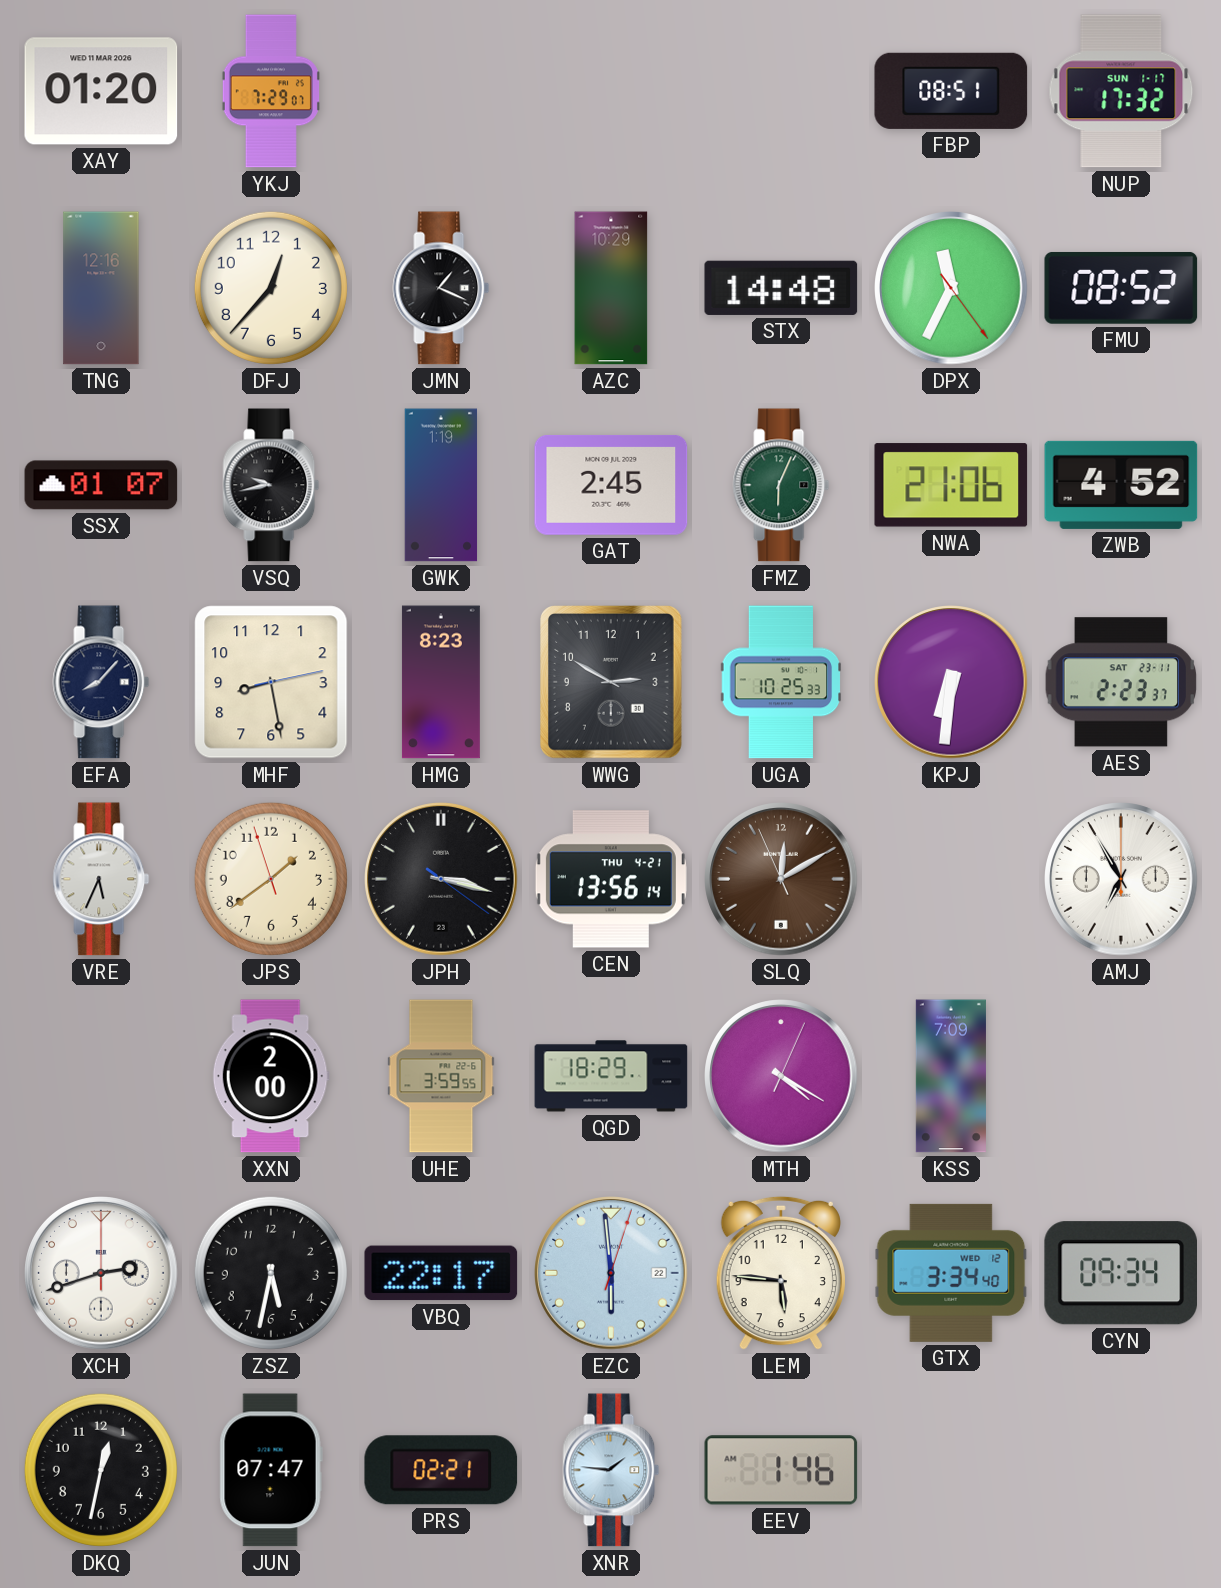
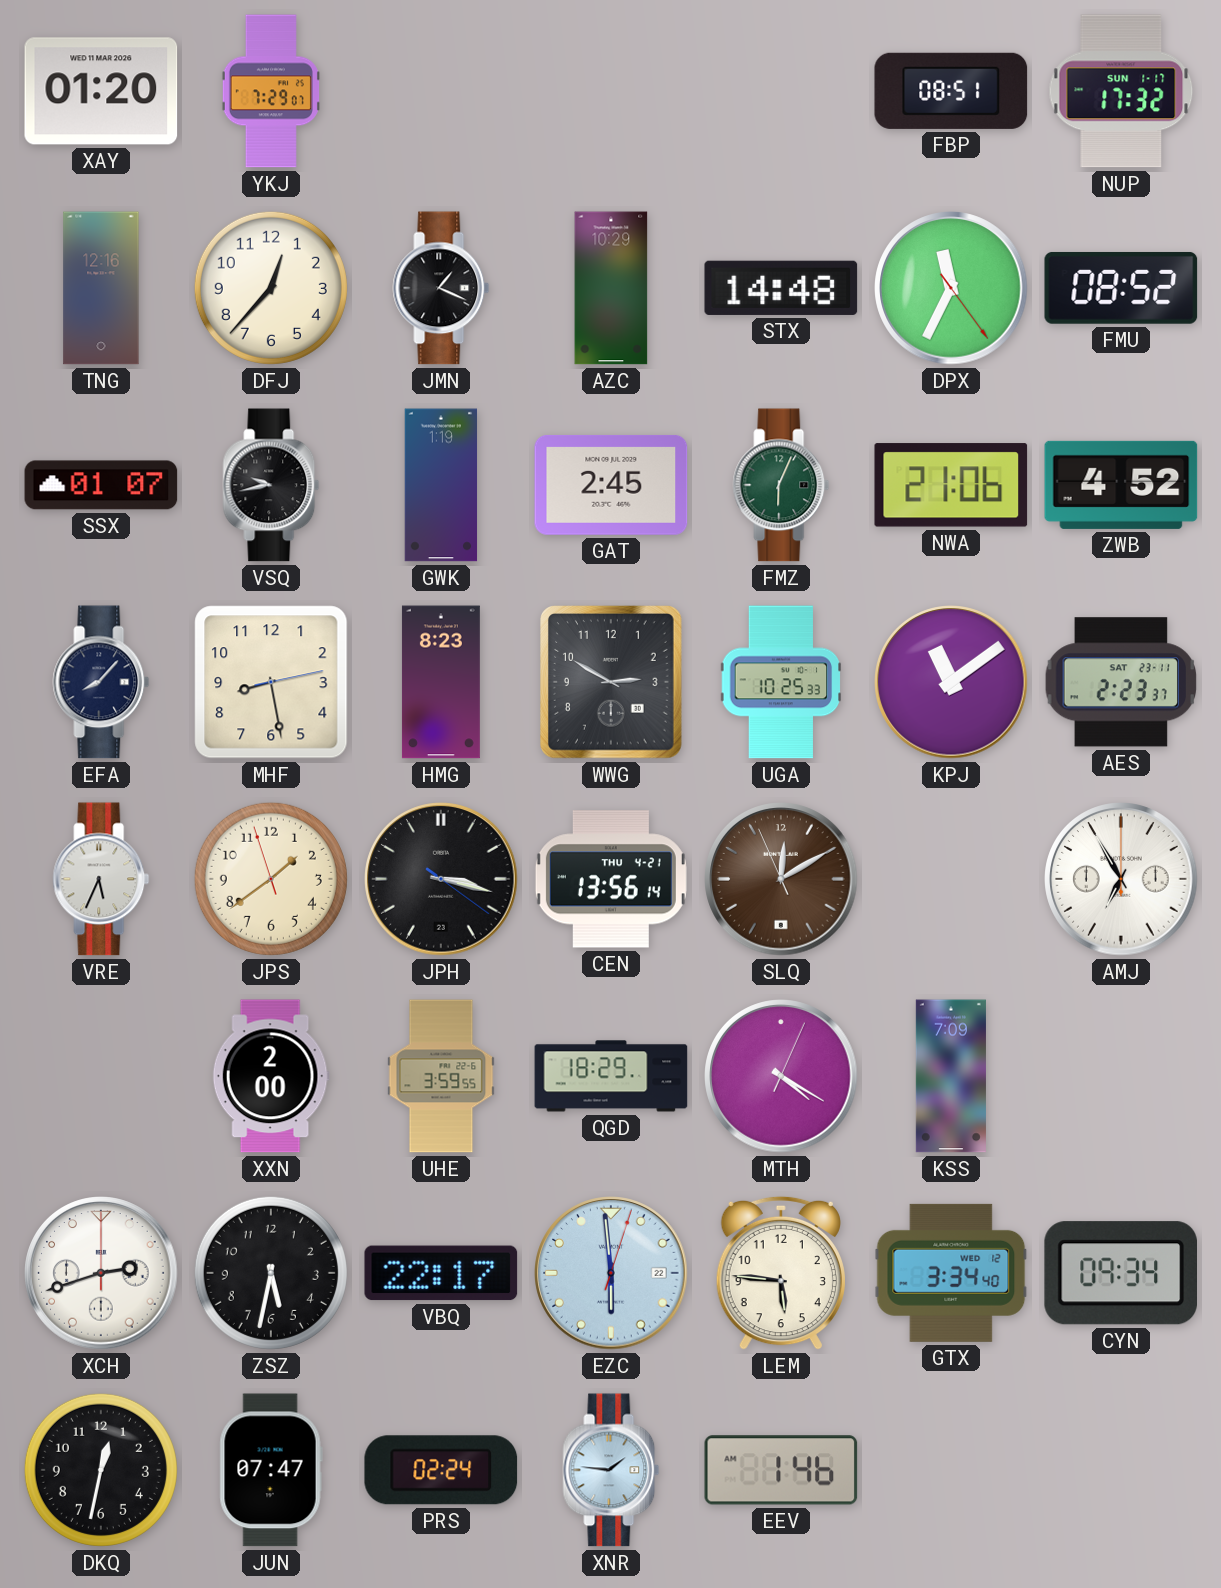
KPJ: 6:31 -> 11:09 (951, 682)
PRS: 02:21 -> 02:24 (441, 1470)
